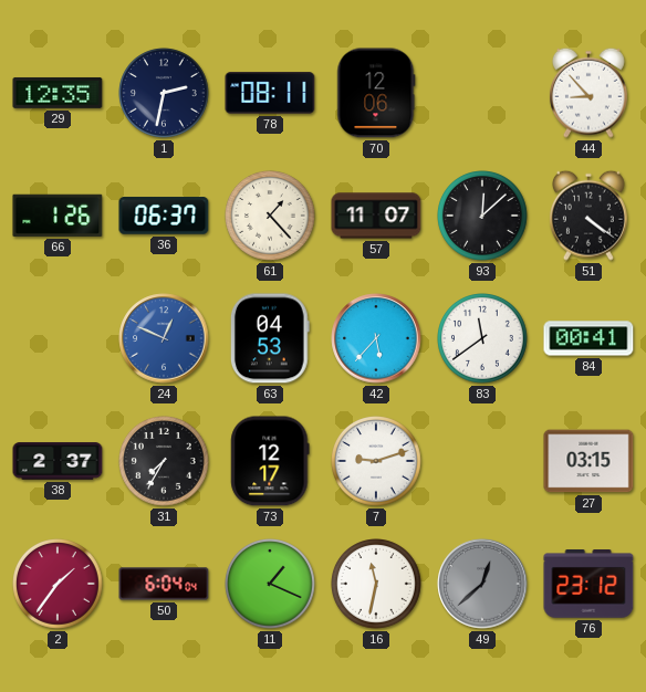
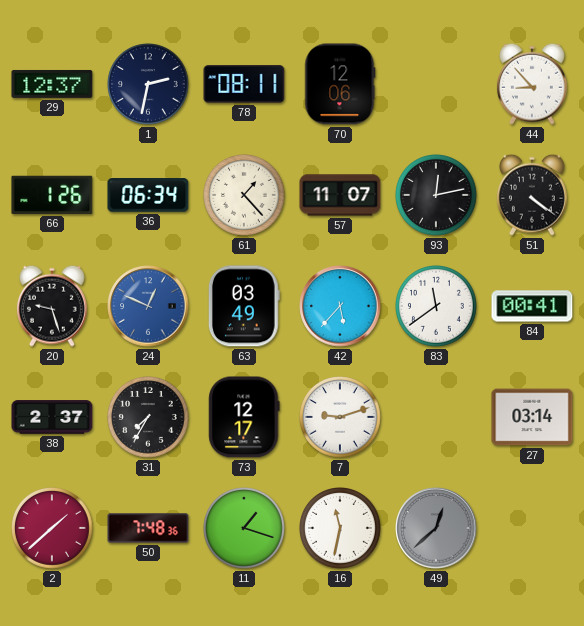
29: 12:35 -> 12:37 (52, 84)
36: 06:37 -> 06:34 (148, 195)
93: 12:08 -> 12:13 (437, 196)
20: none -> 9:27 (52, 306)
63: 04:53 -> 03:49 (244, 306)
27: 03:15 -> 03:14 (532, 417)
2: 1:36 -> 1:38 (53, 529)
50: 6:04 -> 7:48 (148, 528)
11: 1:19 -> 1:18 (245, 529)
76: 23:12 -> none (588, 585)
